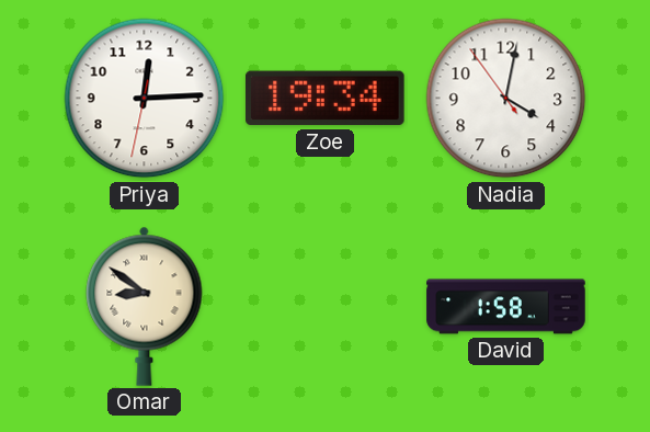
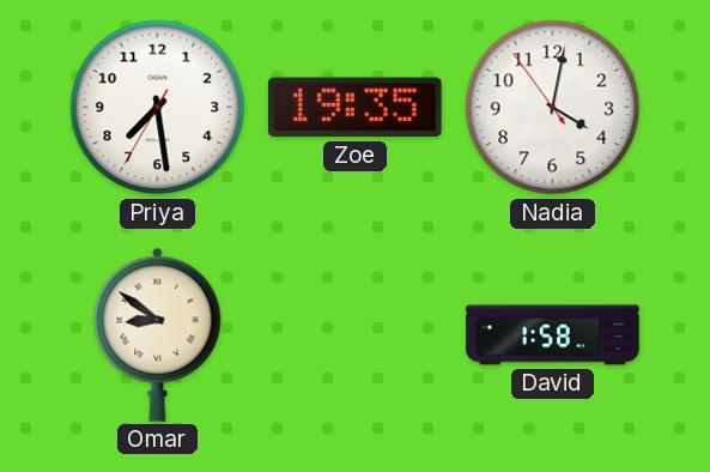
Priya: 12:14 -> 7:28 (158, 108)
Zoe: 19:34 -> 19:35 (354, 108)
